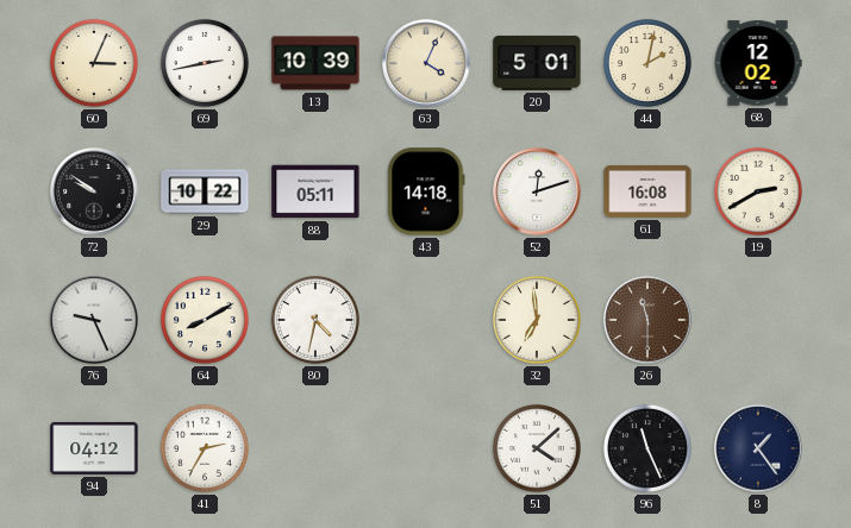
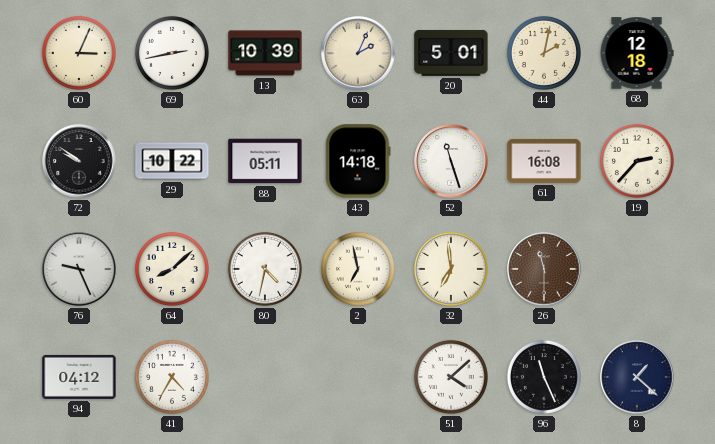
63: 4:04 -> 2:04 (358, 53)
68: 12:02 -> 12:18 (637, 53)
52: 12:12 -> 11:27 (451, 161)
19: 2:40 -> 2:37 (637, 161)
64: 8:10 -> 8:08 (172, 269)
2: none -> 6:58 (358, 269)
41: 2:35 -> 4:35 (172, 377)
8: 1:24 -> 1:22 (637, 377)
